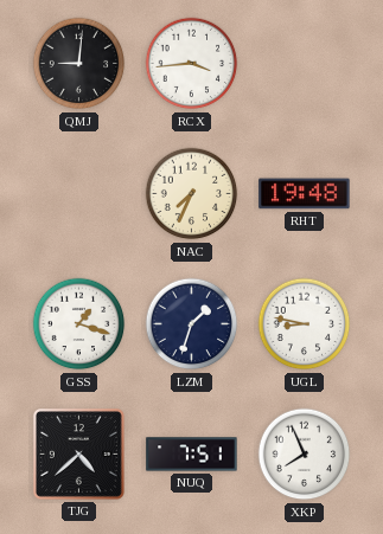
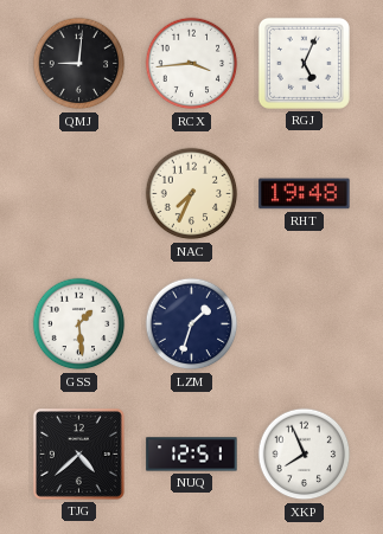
RGJ: none -> 5:04 (304, 63)
GSS: 1:18 -> 1:29 (79, 324)
UGL: 8:47 -> none (305, 324)
NUQ: 7:51 -> 12:51 (192, 455)
